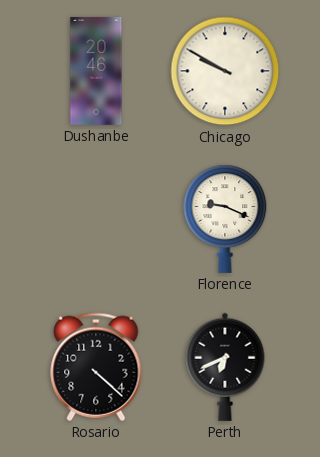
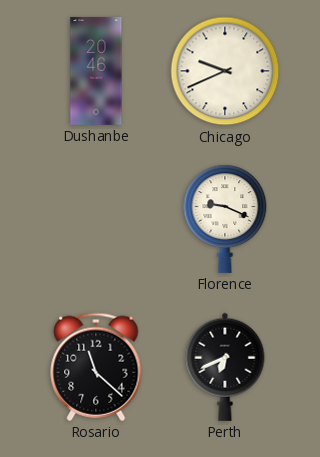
Chicago: 9:50 -> 9:41 (225, 71)
Rosario: 4:22 -> 11:22 (96, 367)
